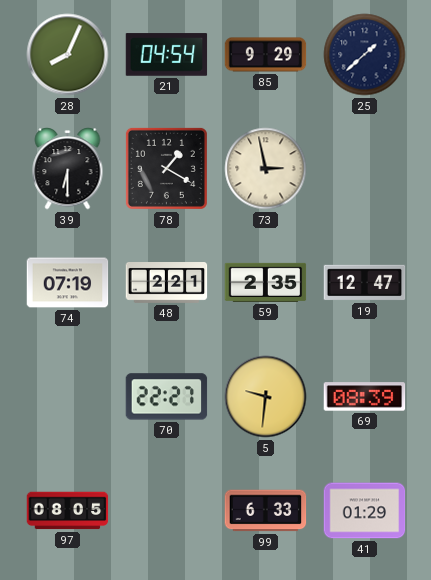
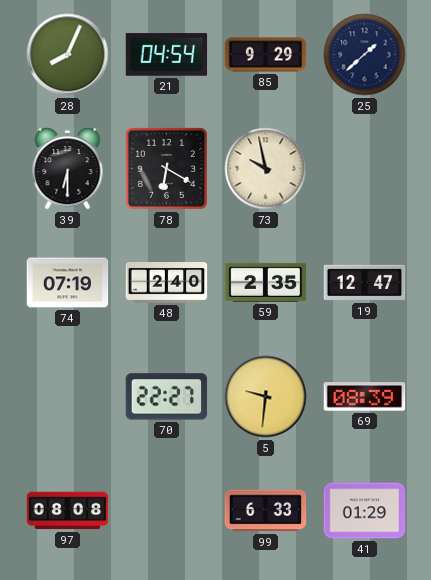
78: 1:20 -> 6:20 (166, 168)
73: 2:58 -> 9:58 (266, 169)
48: 2:21 -> 2:40 (167, 283)
97: 08:05 -> 08:08 (68, 511)
